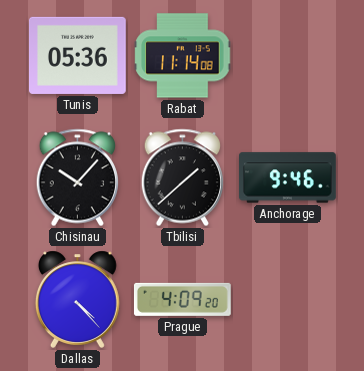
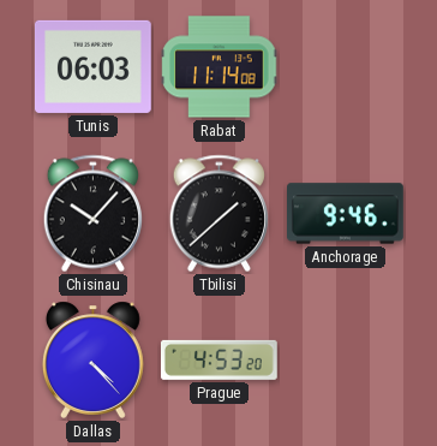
Tunis: 05:36 -> 06:03 (92, 66)
Prague: 4:09 -> 4:53 (218, 359)
